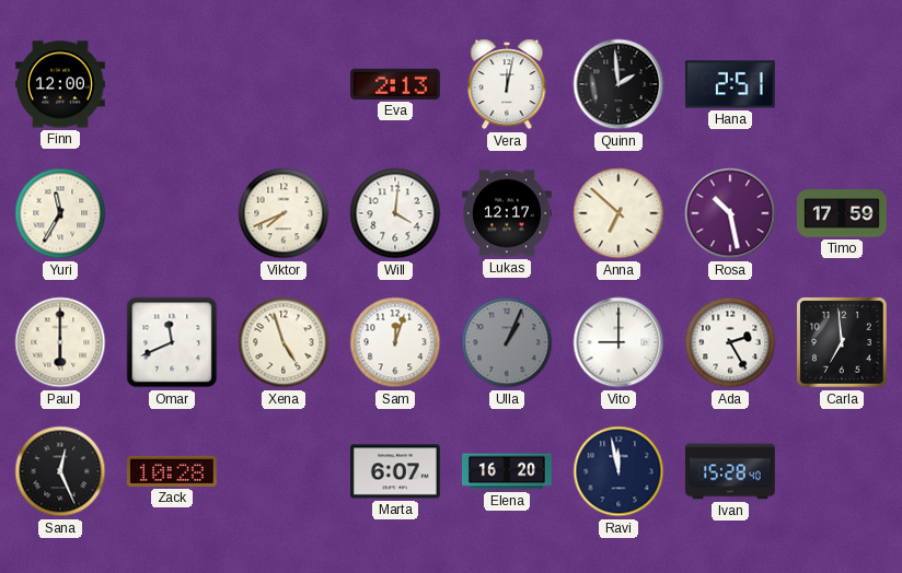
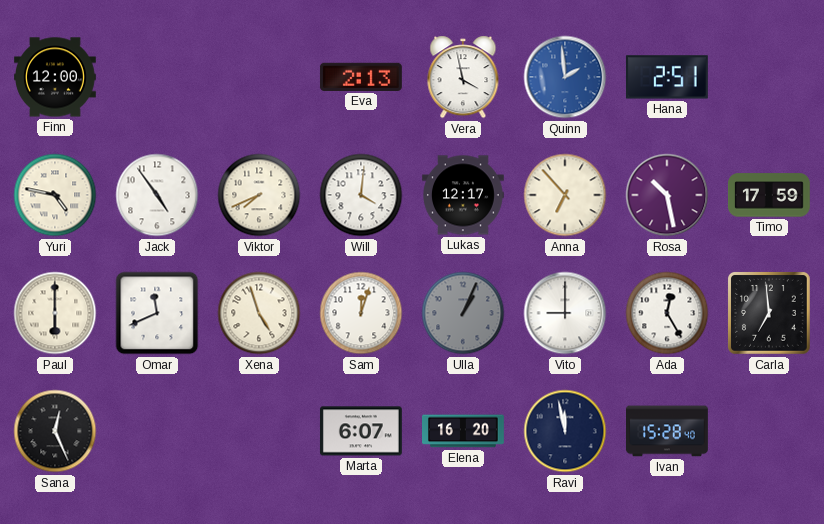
Vera: 12:02 -> 3:58 (463, 77)
Quinn dial: black -> blue (565, 77)
Yuri: 11:35 -> 4:47 (55, 195)
Jack: none -> 4:54 (157, 195)
Anna: 6:52 -> 6:53 (565, 195)
Ada: 2:25 -> 12:25 (667, 313)
Zack: 10:28 -> none (172, 471)
